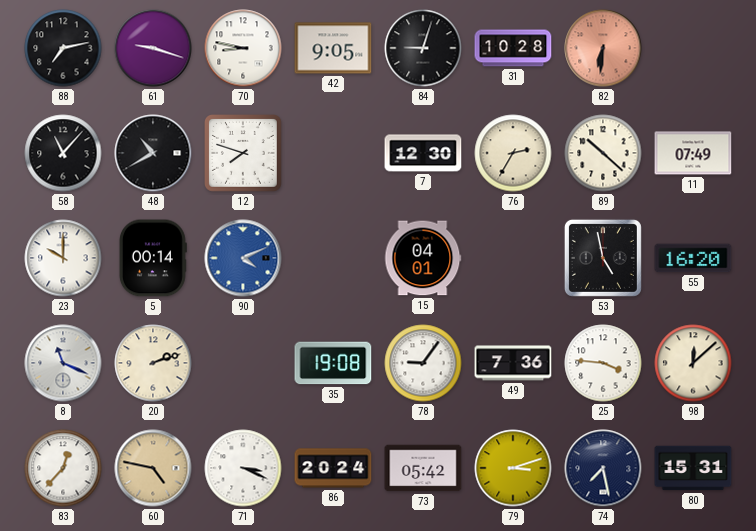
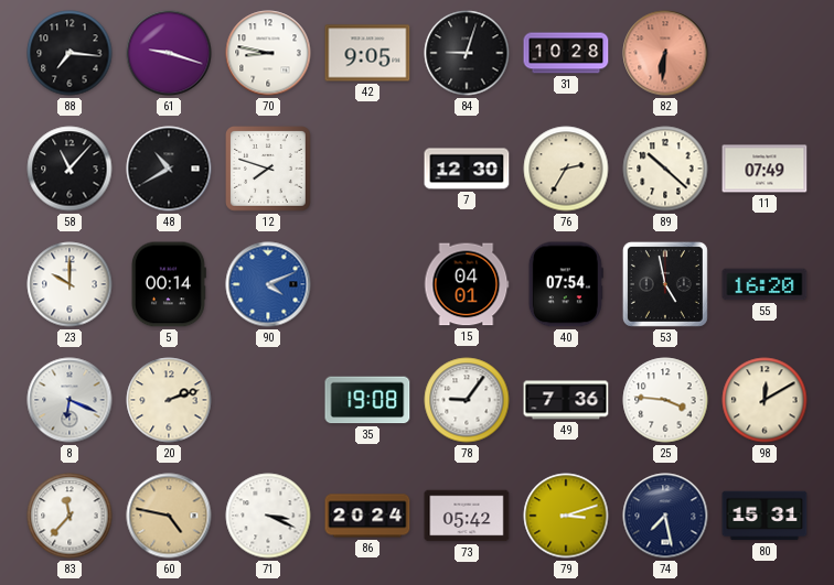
88: 7:13 -> 7:16 (69, 53)
40: none -> 07:54 (566, 284)
8: 11:19 -> 6:19 (69, 400)
98: 12:08 -> 12:10 (764, 400)
83: 12:37 -> 11:37 (69, 516)
